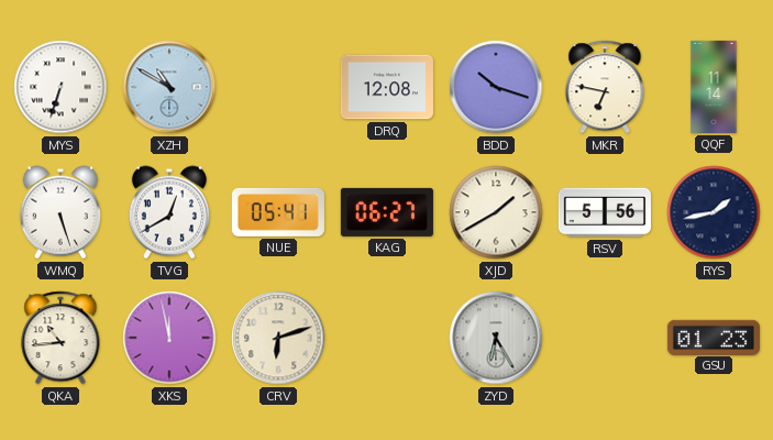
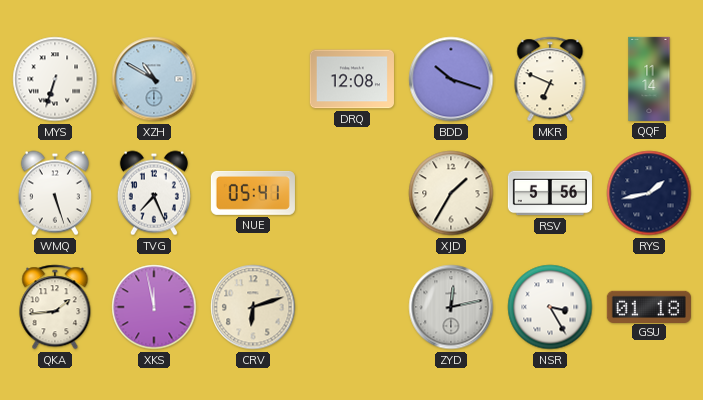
MKR: 6:47 -> 6:49 (550, 79)
TVG: 12:40 -> 7:26 (154, 193)
KAG: 06:27 -> none (387, 212)
XJD: 1:40 -> 1:35 (451, 193)
QKA: 10:44 -> 1:44 (55, 307)
ZYD: 6:25 -> 12:13 (451, 307)
NSR: none -> 3:25 (550, 307)
GSU: 01:23 -> 01:18 (649, 306)
